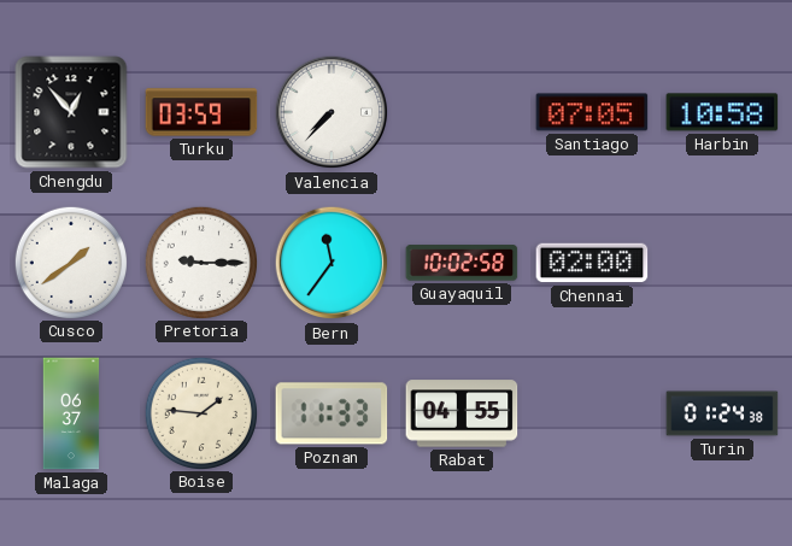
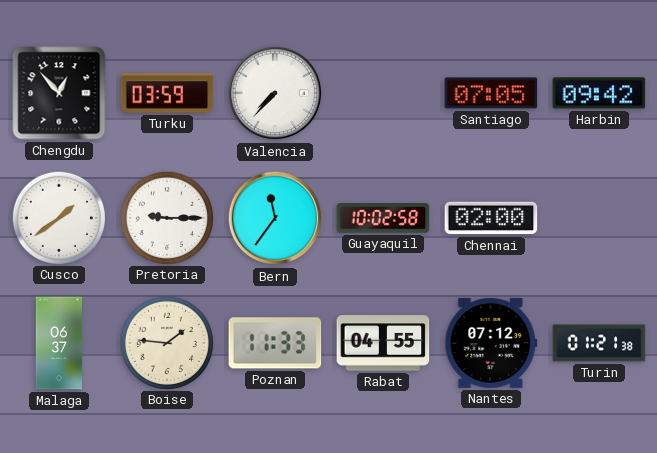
Harbin: 10:58 -> 09:42 (599, 93)
Nantes: none -> 07:12 (491, 343)
Turin: 01:24 -> 01:21 (599, 343)
